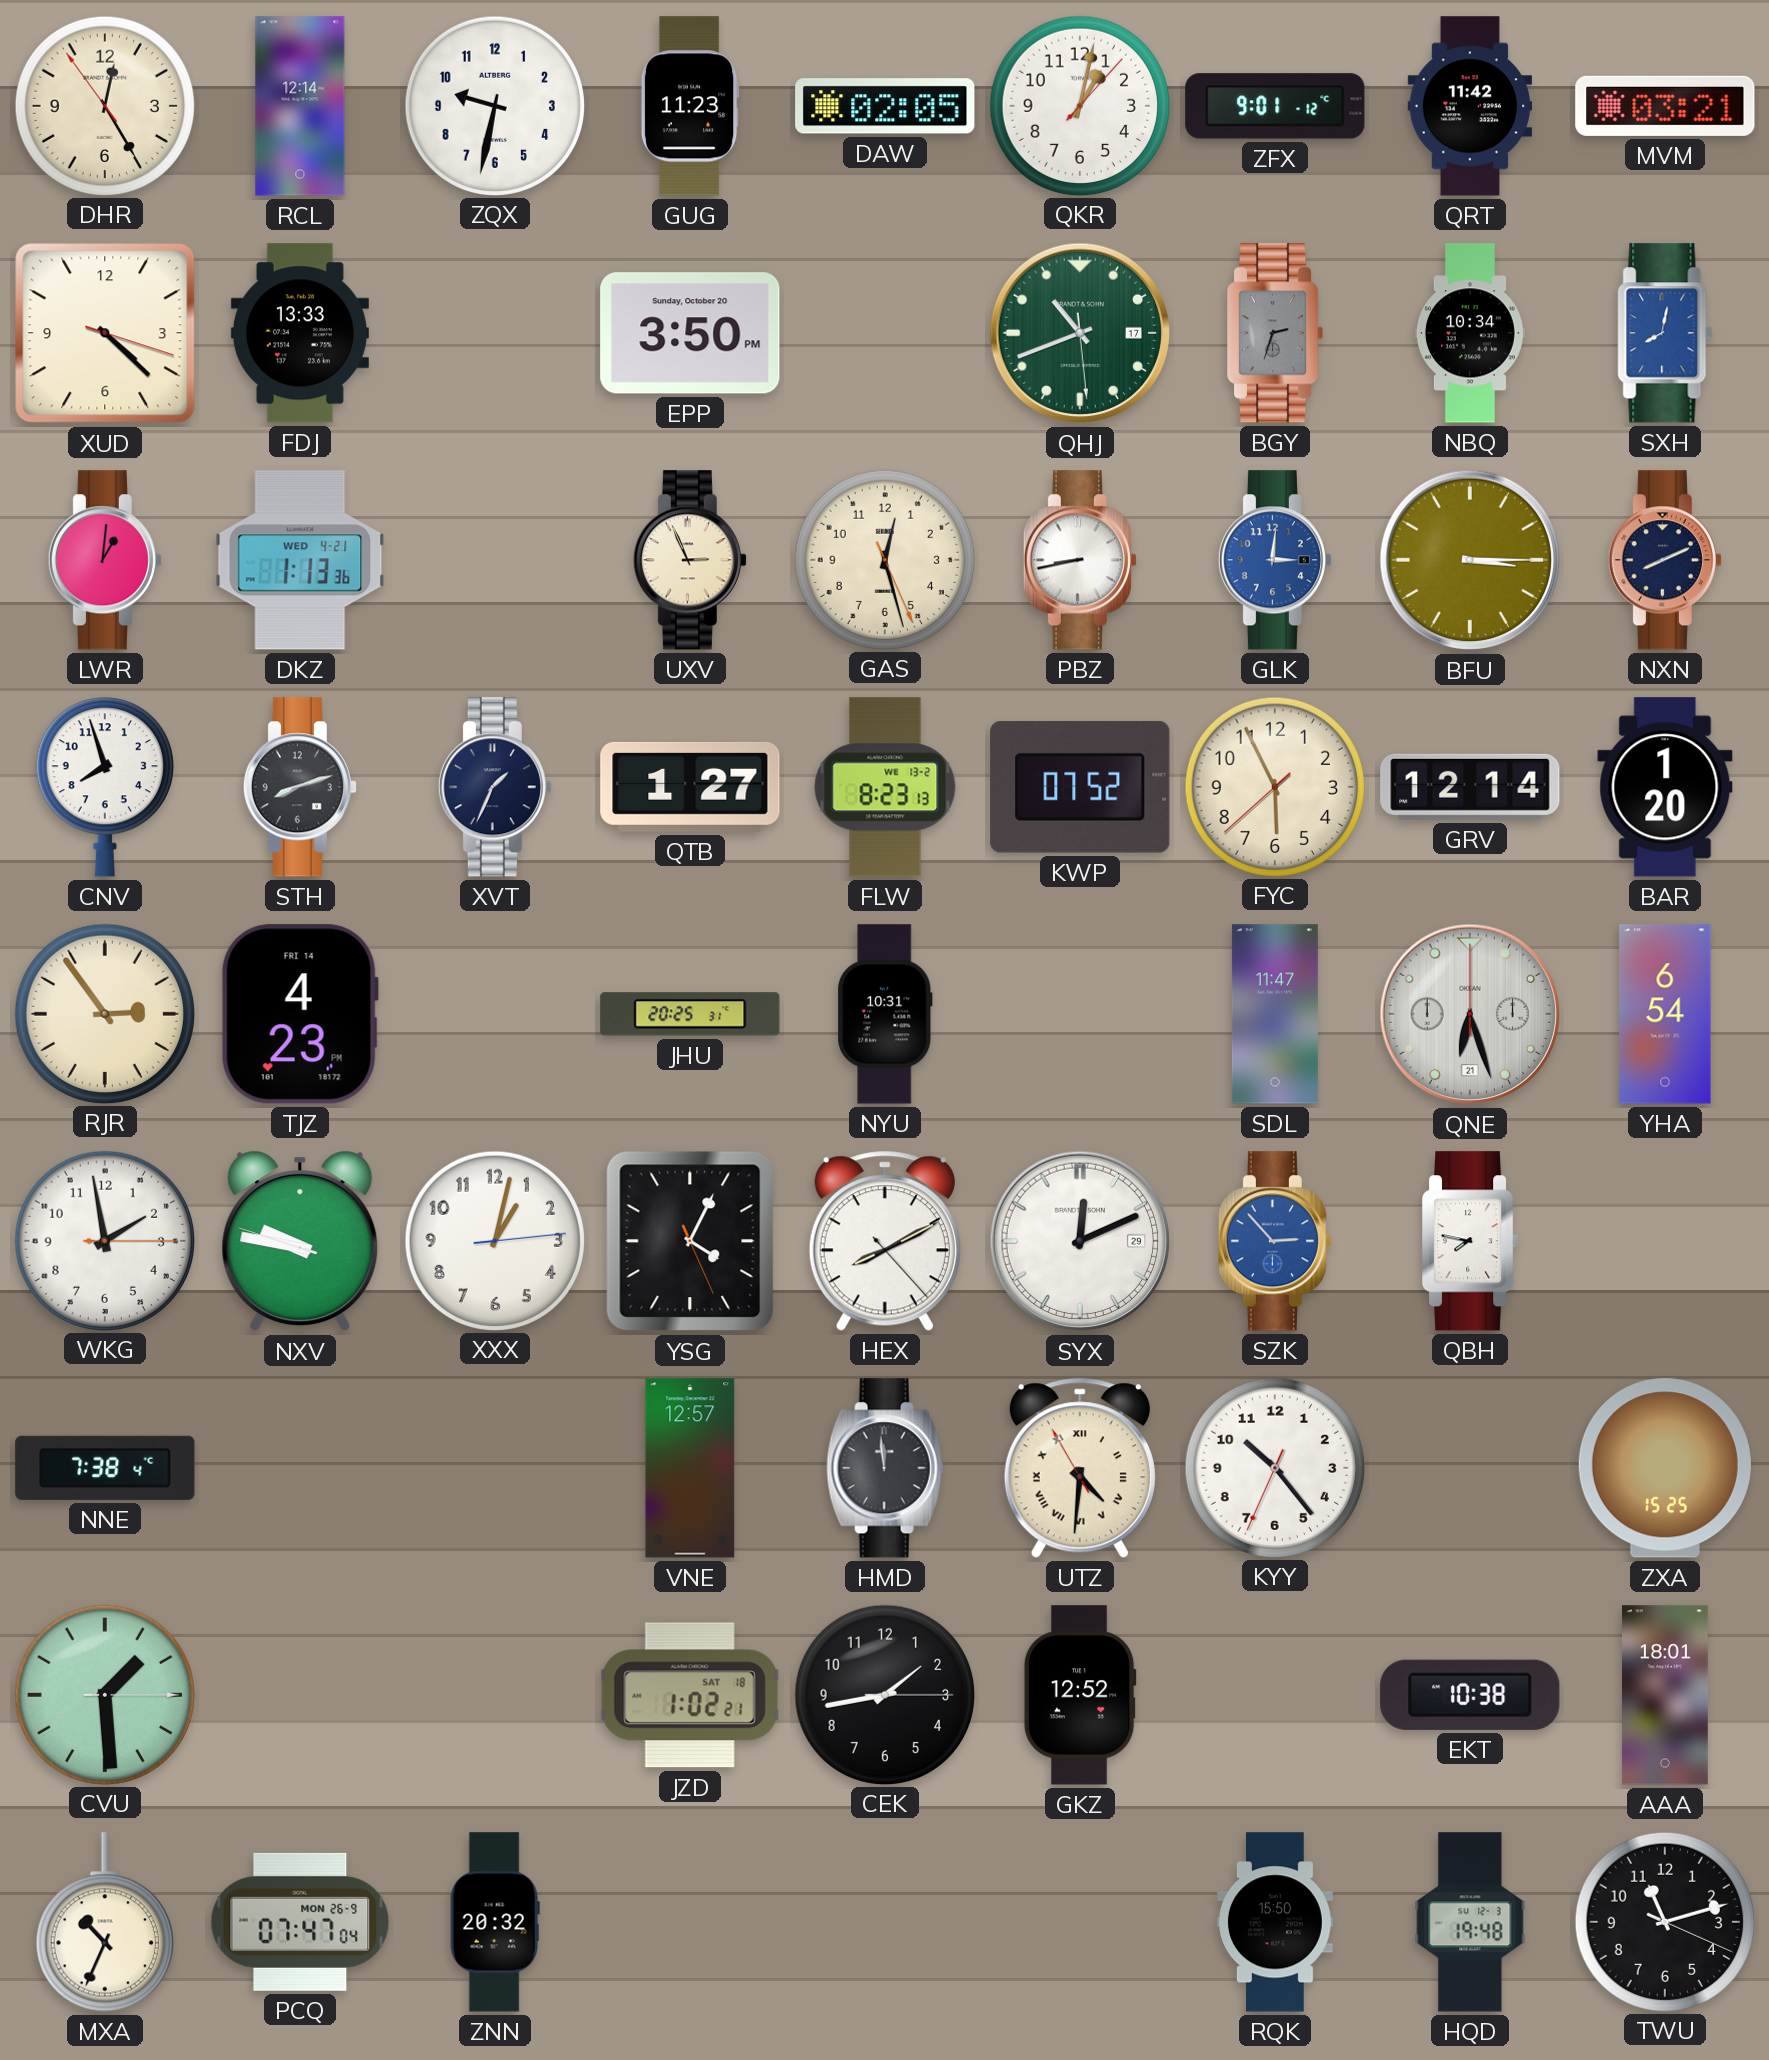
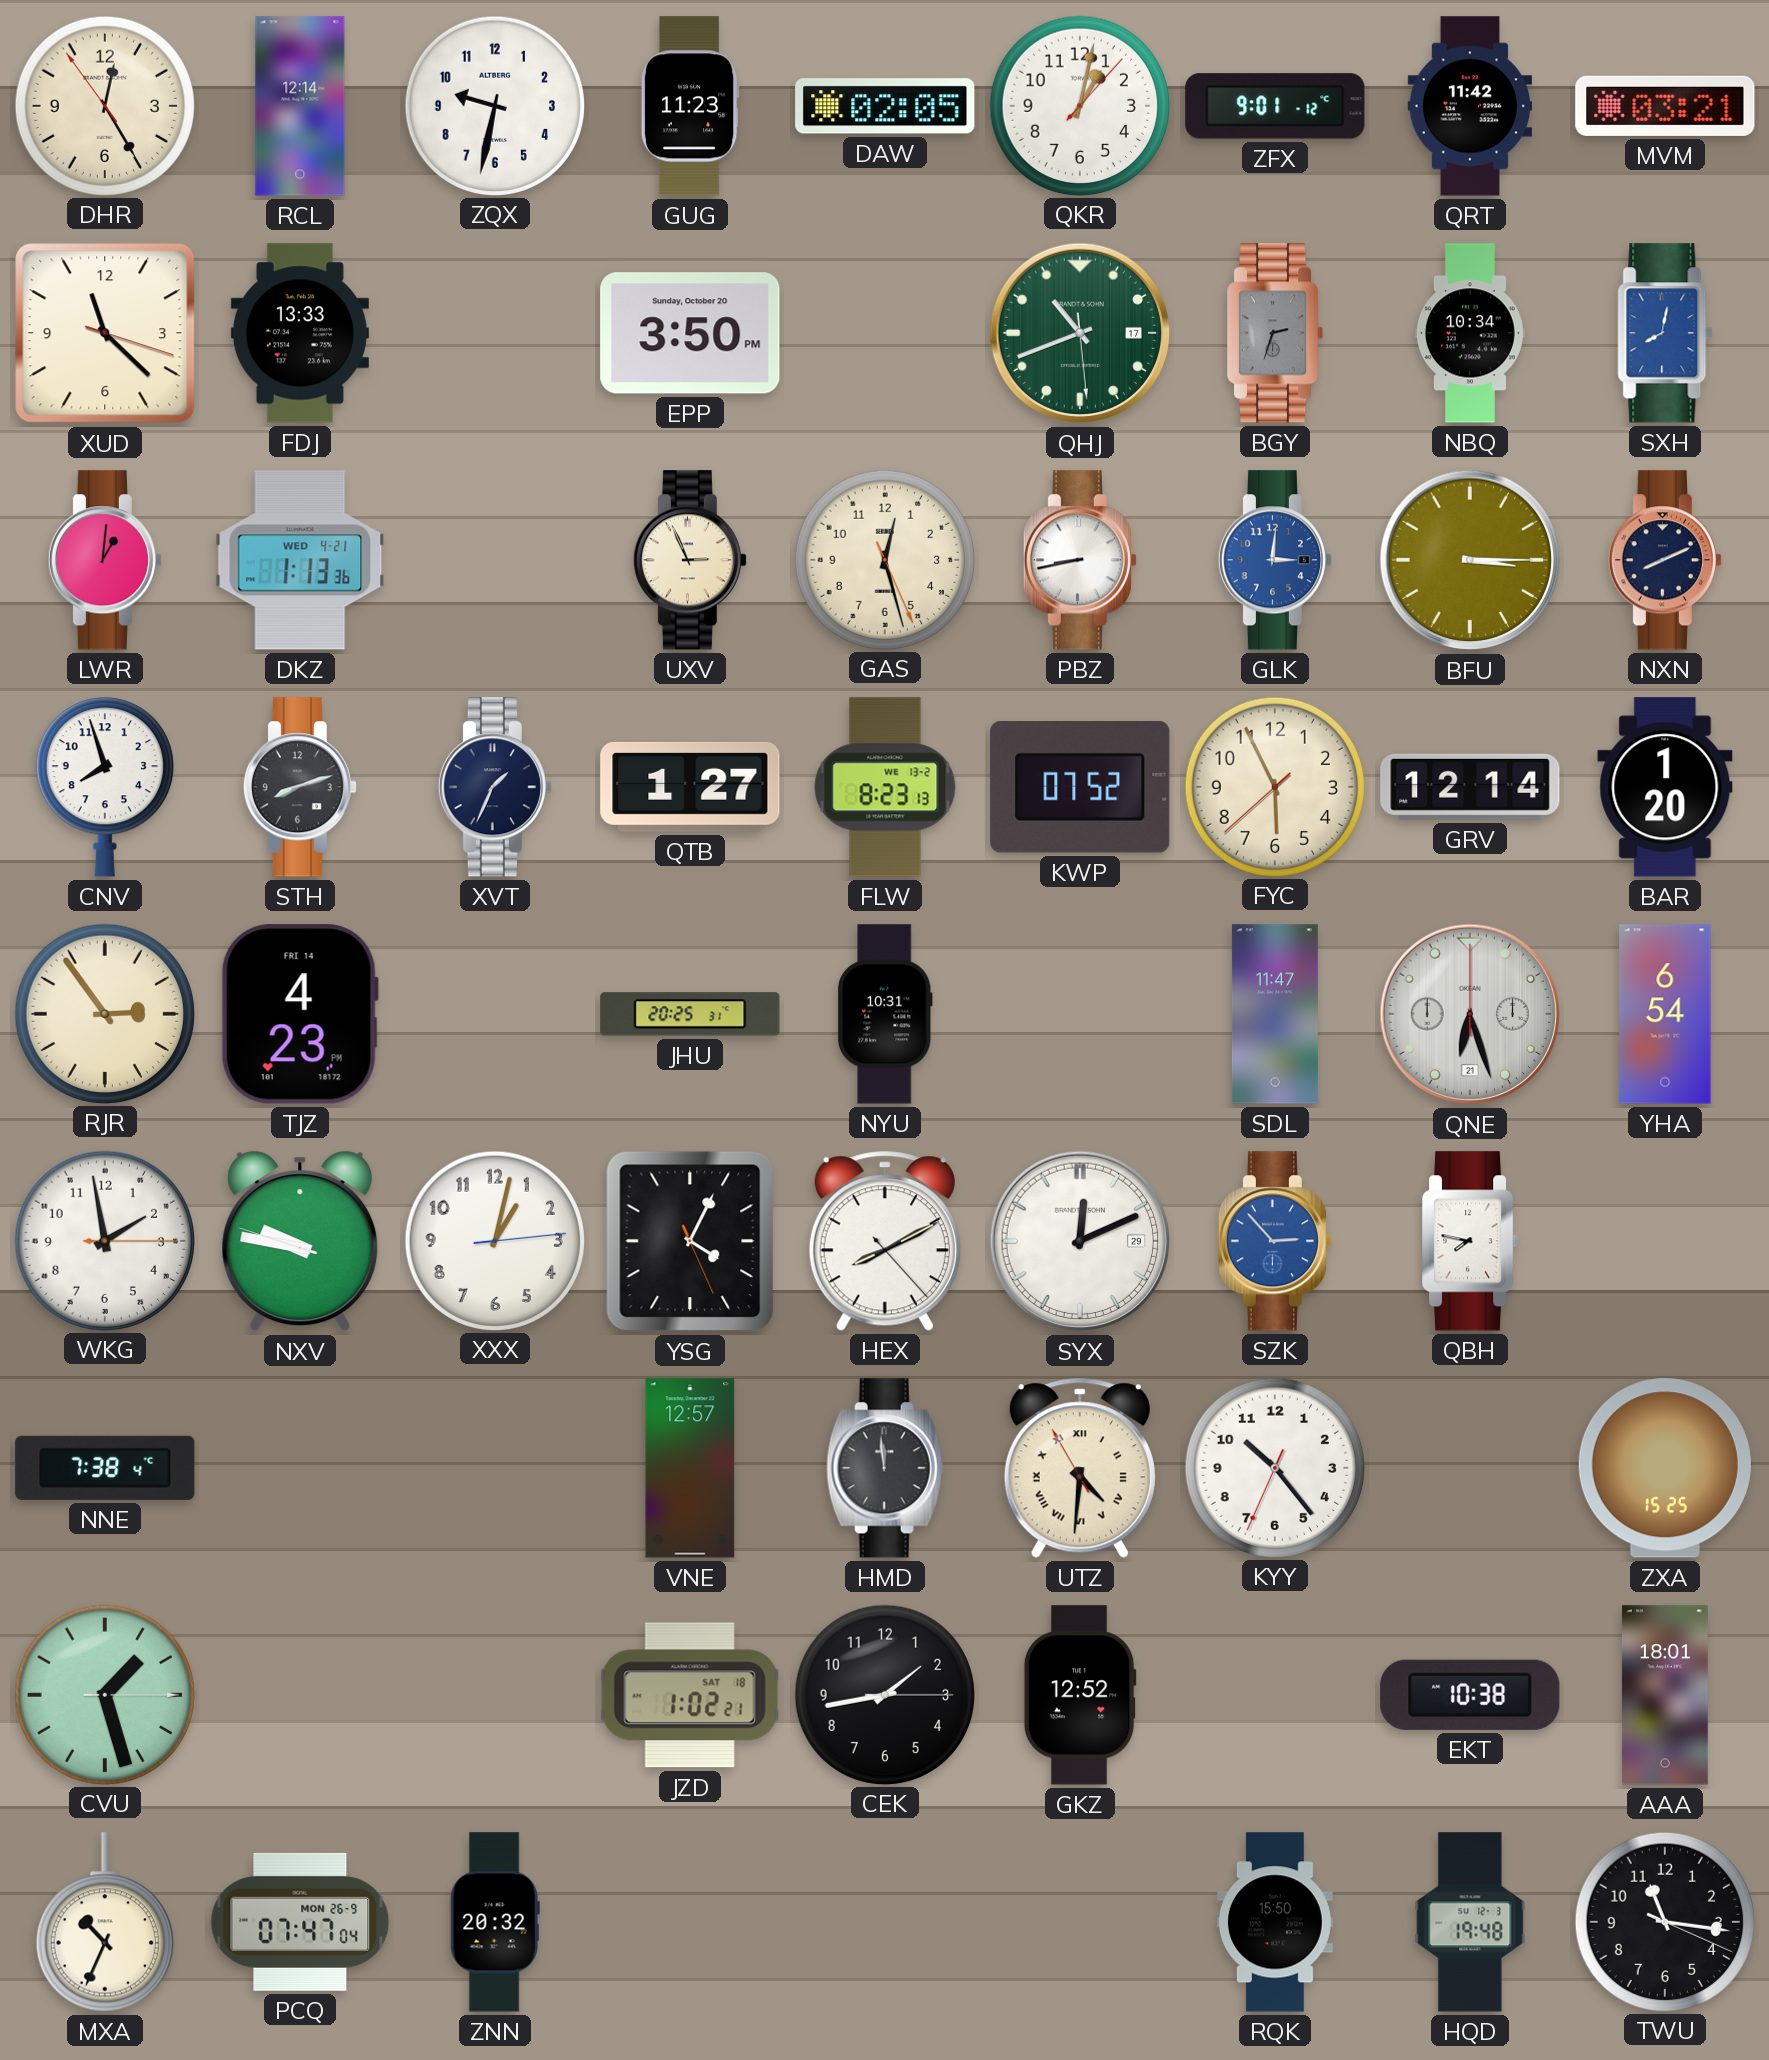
XUD: 4:22 -> 11:22 (105, 333)
CVU: 1:29 -> 1:27 (104, 1694)
TWU: 11:12 -> 11:16 (1664, 1921)
